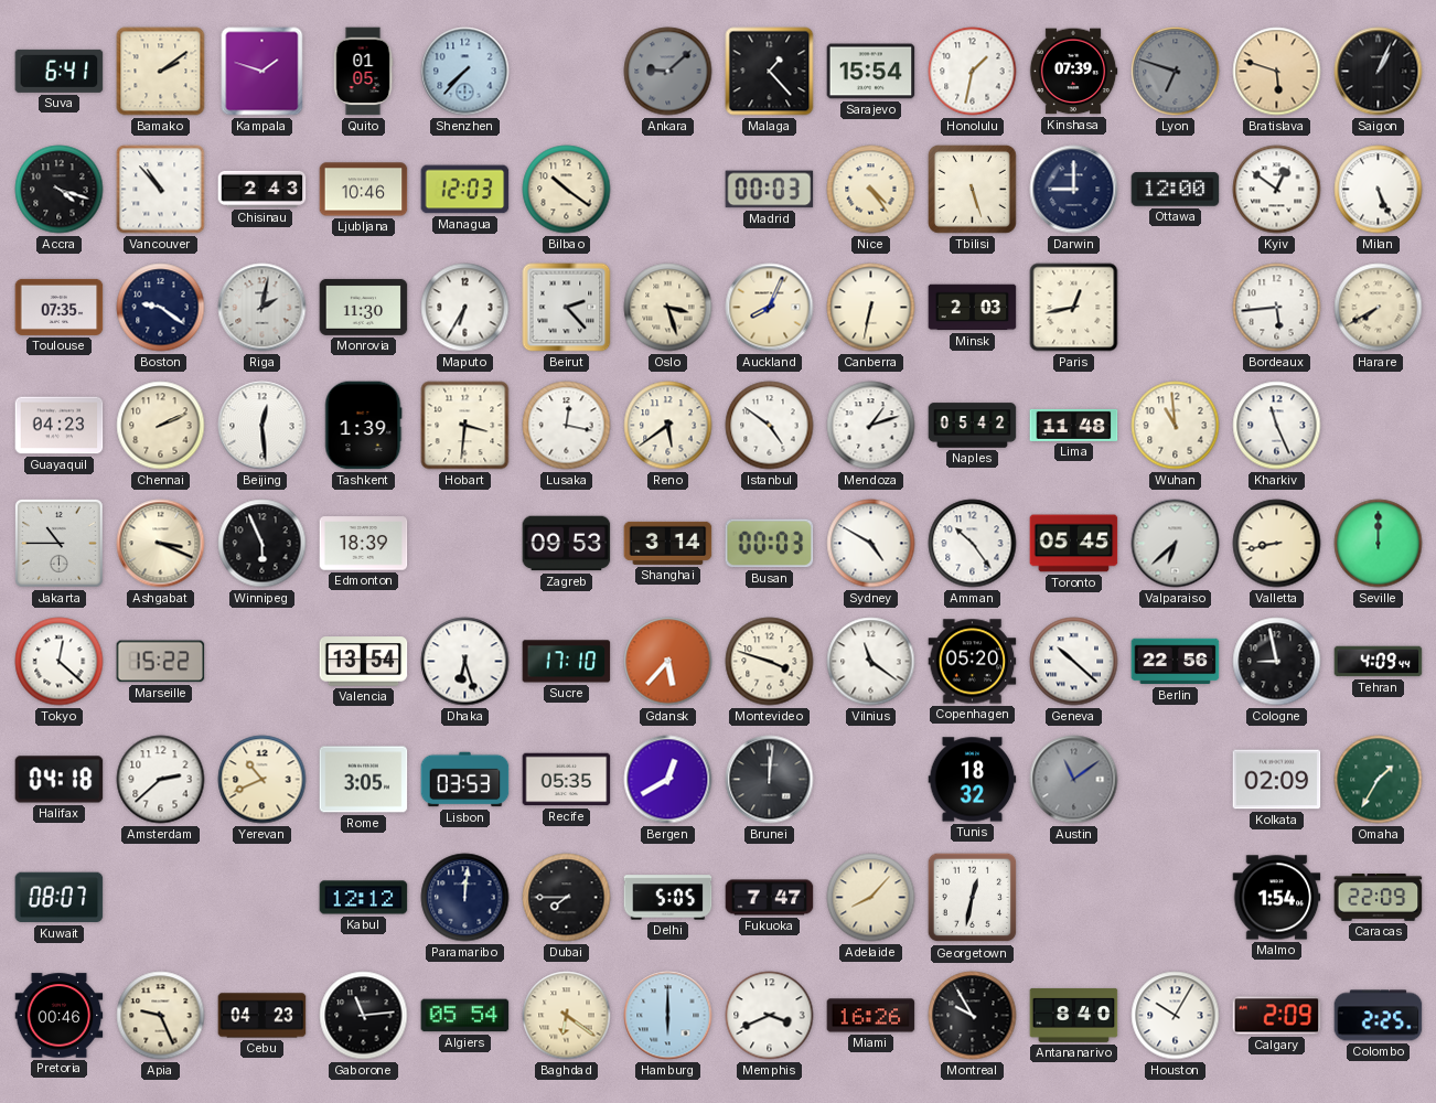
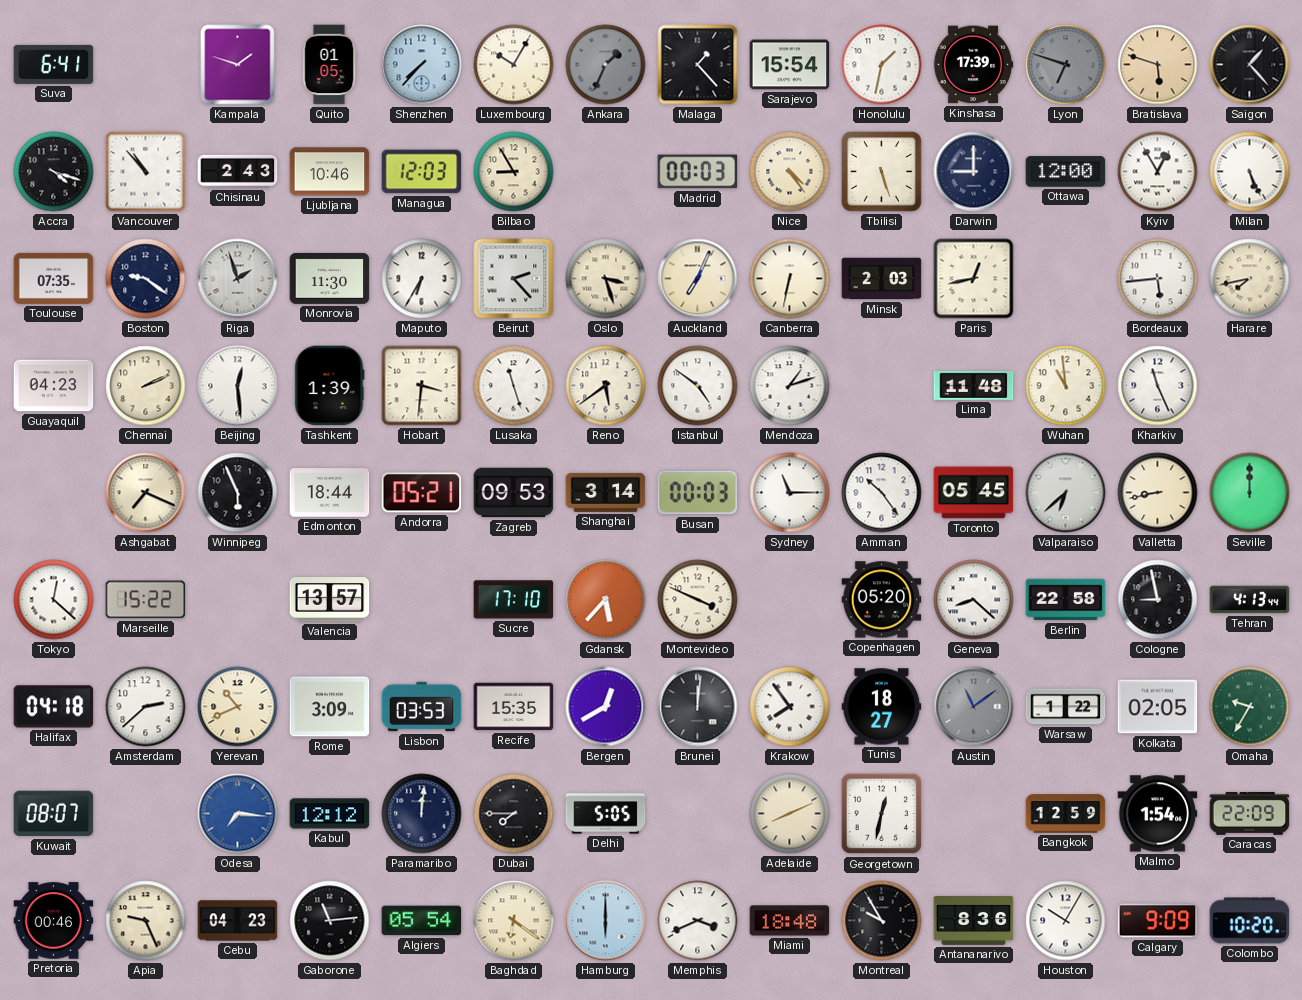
Bamako: 2:09 -> none (161, 72)
Luxembourg: none -> 10:05 (514, 65)
Ankara: 9:08 -> 1:34 (606, 65)
Kinshasa: 07:39 -> 17:39 (973, 65)
Saigon: 1:04 -> 1:23 (1250, 65)
Bilbao: 10:21 -> 8:55 (514, 172)
Kyiv: 12:51 -> 12:55 (1158, 172)
Riga: 2:02 -> 1:57 (238, 279)
Auckland: 8:04 -> 7:04 (698, 279)
Harare: 7:40 -> 7:43 (1250, 279)
Lusaka: 12:17 -> 11:27 (514, 386)
Naples: 05:42 -> none (973, 426)
Jakarta: 10:45 -> none (60, 544)
Ashgabat: 3:19 -> 7:19 (146, 493)
Edmonton: 18:39 -> 18:44 (330, 493)
Andorra: none -> 05:21 (422, 493)
Sydney: 4:50 -> 11:15 (790, 493)
Valencia: 13:54 -> 13:57 (330, 600)
Dhaka: 6:27 -> none (465, 662)
Montevideo: 3:48 -> 3:49 (698, 600)
Vilnius: 11:21 -> none (871, 662)
Geneva: 10:22 -> 8:22 (974, 600)
Berlin: 22:56 -> 22:58 (1066, 600)
Tehran: 4:09 -> 4:13 (1250, 600)
Rome: 3:05 -> 3:09 (330, 707)
Recife: 05:35 -> 15:35 (514, 707)
Krakow: none -> 7:54 (790, 707)
Tunis: 18:32 -> 18:27 (882, 707)
Warsaw: none -> 1:22 (1066, 707)
Kolkata: 02:09 -> 02:05 (1158, 707)
Omaha: 1:35 -> 9:35 (1250, 707)
Odesa: none -> 7:16 (238, 814)
Fukuoka: 7:47 -> none (770, 898)
Adelaide: 8:07 -> 8:11 (790, 814)
Bangkok: none -> 12:59 (1066, 814)
Miami: 16:26 -> 18:48 (790, 921)
Antananarivo: 8:40 -> 8:36 (974, 920)
Calgary: 2:09 -> 9:09 (1158, 921)
Colombo: 2:25 -> 10:20 (1250, 921)
